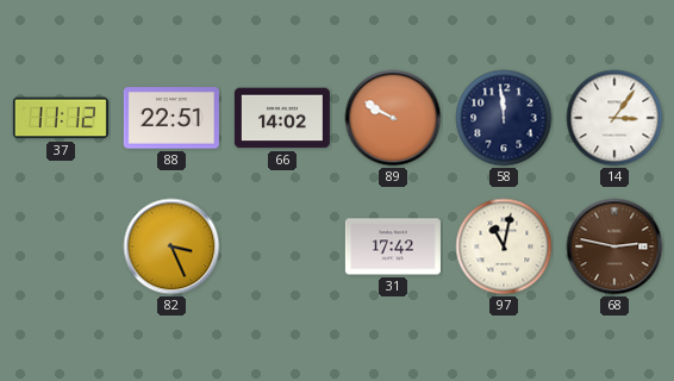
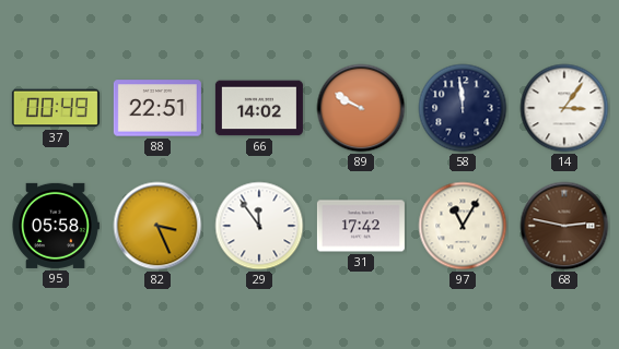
37: 11:12 -> 00:49 (56, 108)
95: none -> 05:58 (56, 226)
29: none -> 11:54 (259, 226)
97: 11:02 -> 11:05 (463, 226)
